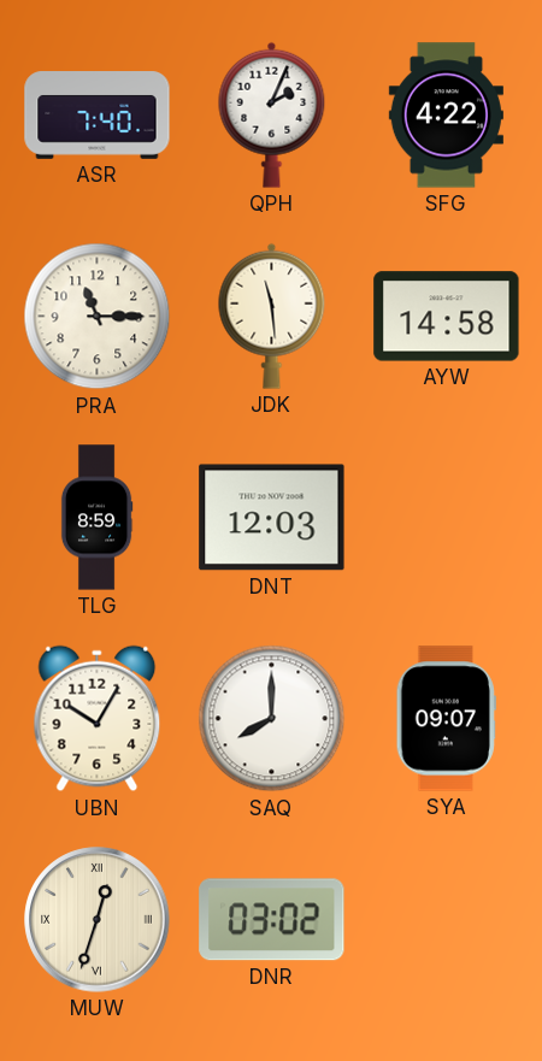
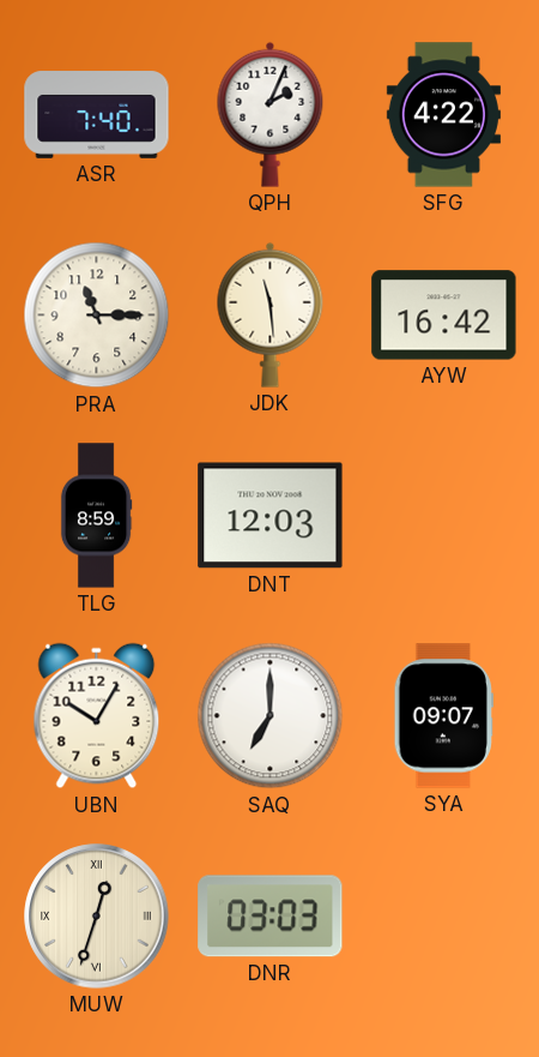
AYW: 14:58 -> 16:42 (444, 316)
SAQ: 8:00 -> 7:00 (271, 716)
DNR: 03:02 -> 03:03 (271, 917)
